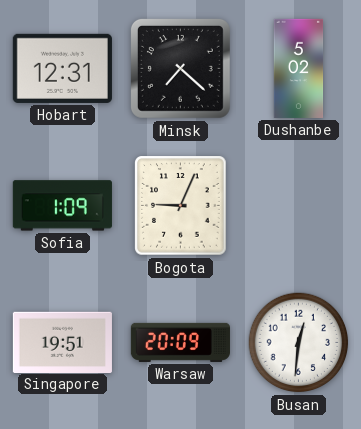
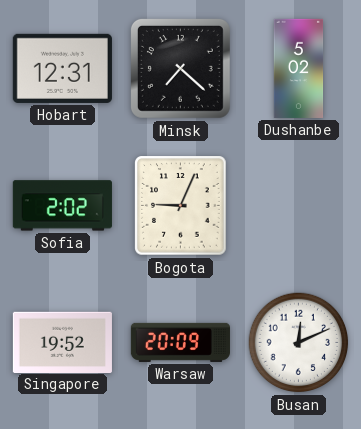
Sofia: 1:09 -> 2:02 (62, 206)
Singapore: 19:51 -> 19:52 (62, 342)
Busan: 12:31 -> 12:11 (299, 343)
